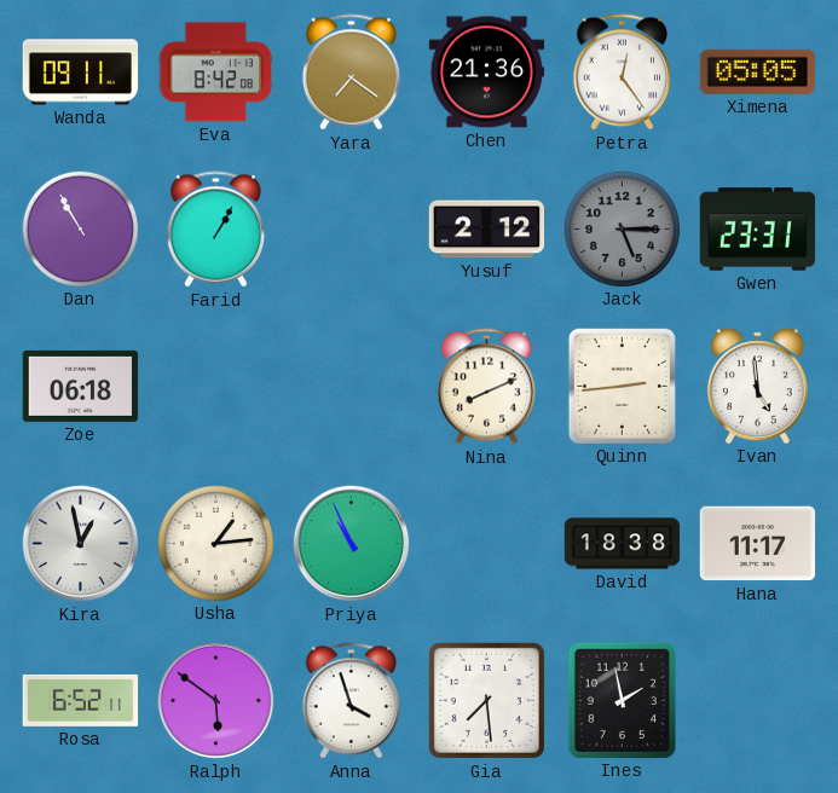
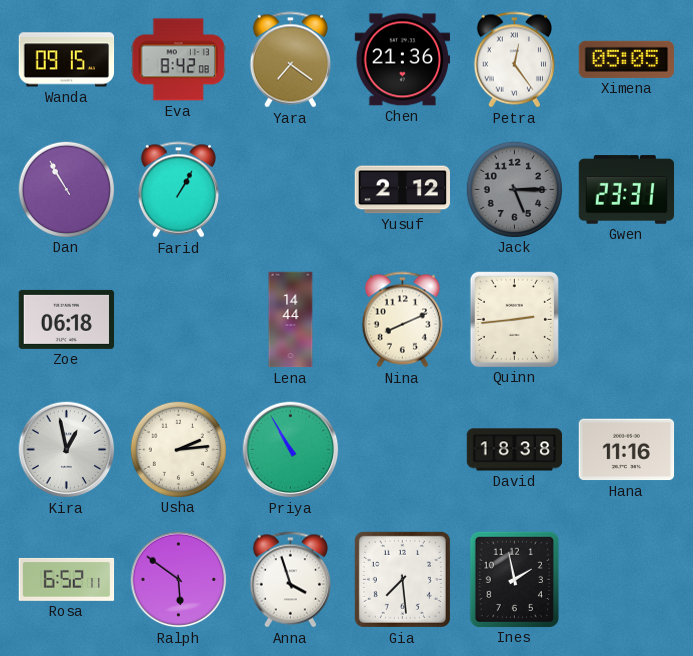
Wanda: 09:11 -> 09:15 (67, 60)
Lena: none -> 14:44 (291, 320)
Ivan: 4:59 -> none (757, 386)
Usha: 1:14 -> 2:14 (178, 449)
Priya: 10:56 -> 10:55 (291, 450)
Hana: 11:17 -> 11:16 (627, 450)
